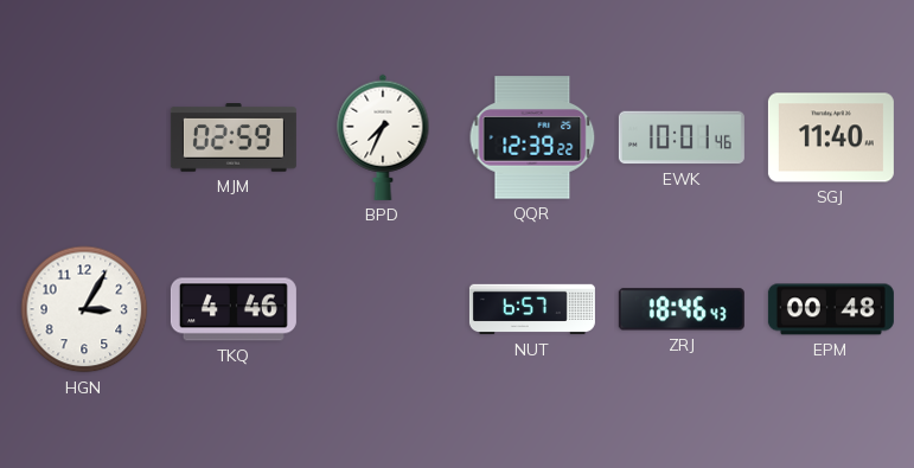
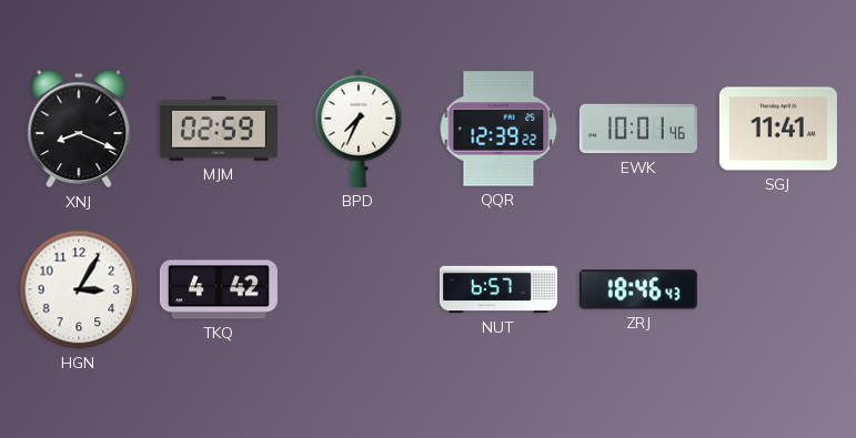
XNJ: none -> 8:19 (79, 129)
SGJ: 11:40 -> 11:41 (778, 129)
TKQ: 4:46 -> 4:42 (219, 289)
EPM: 00:48 -> none (831, 309)
